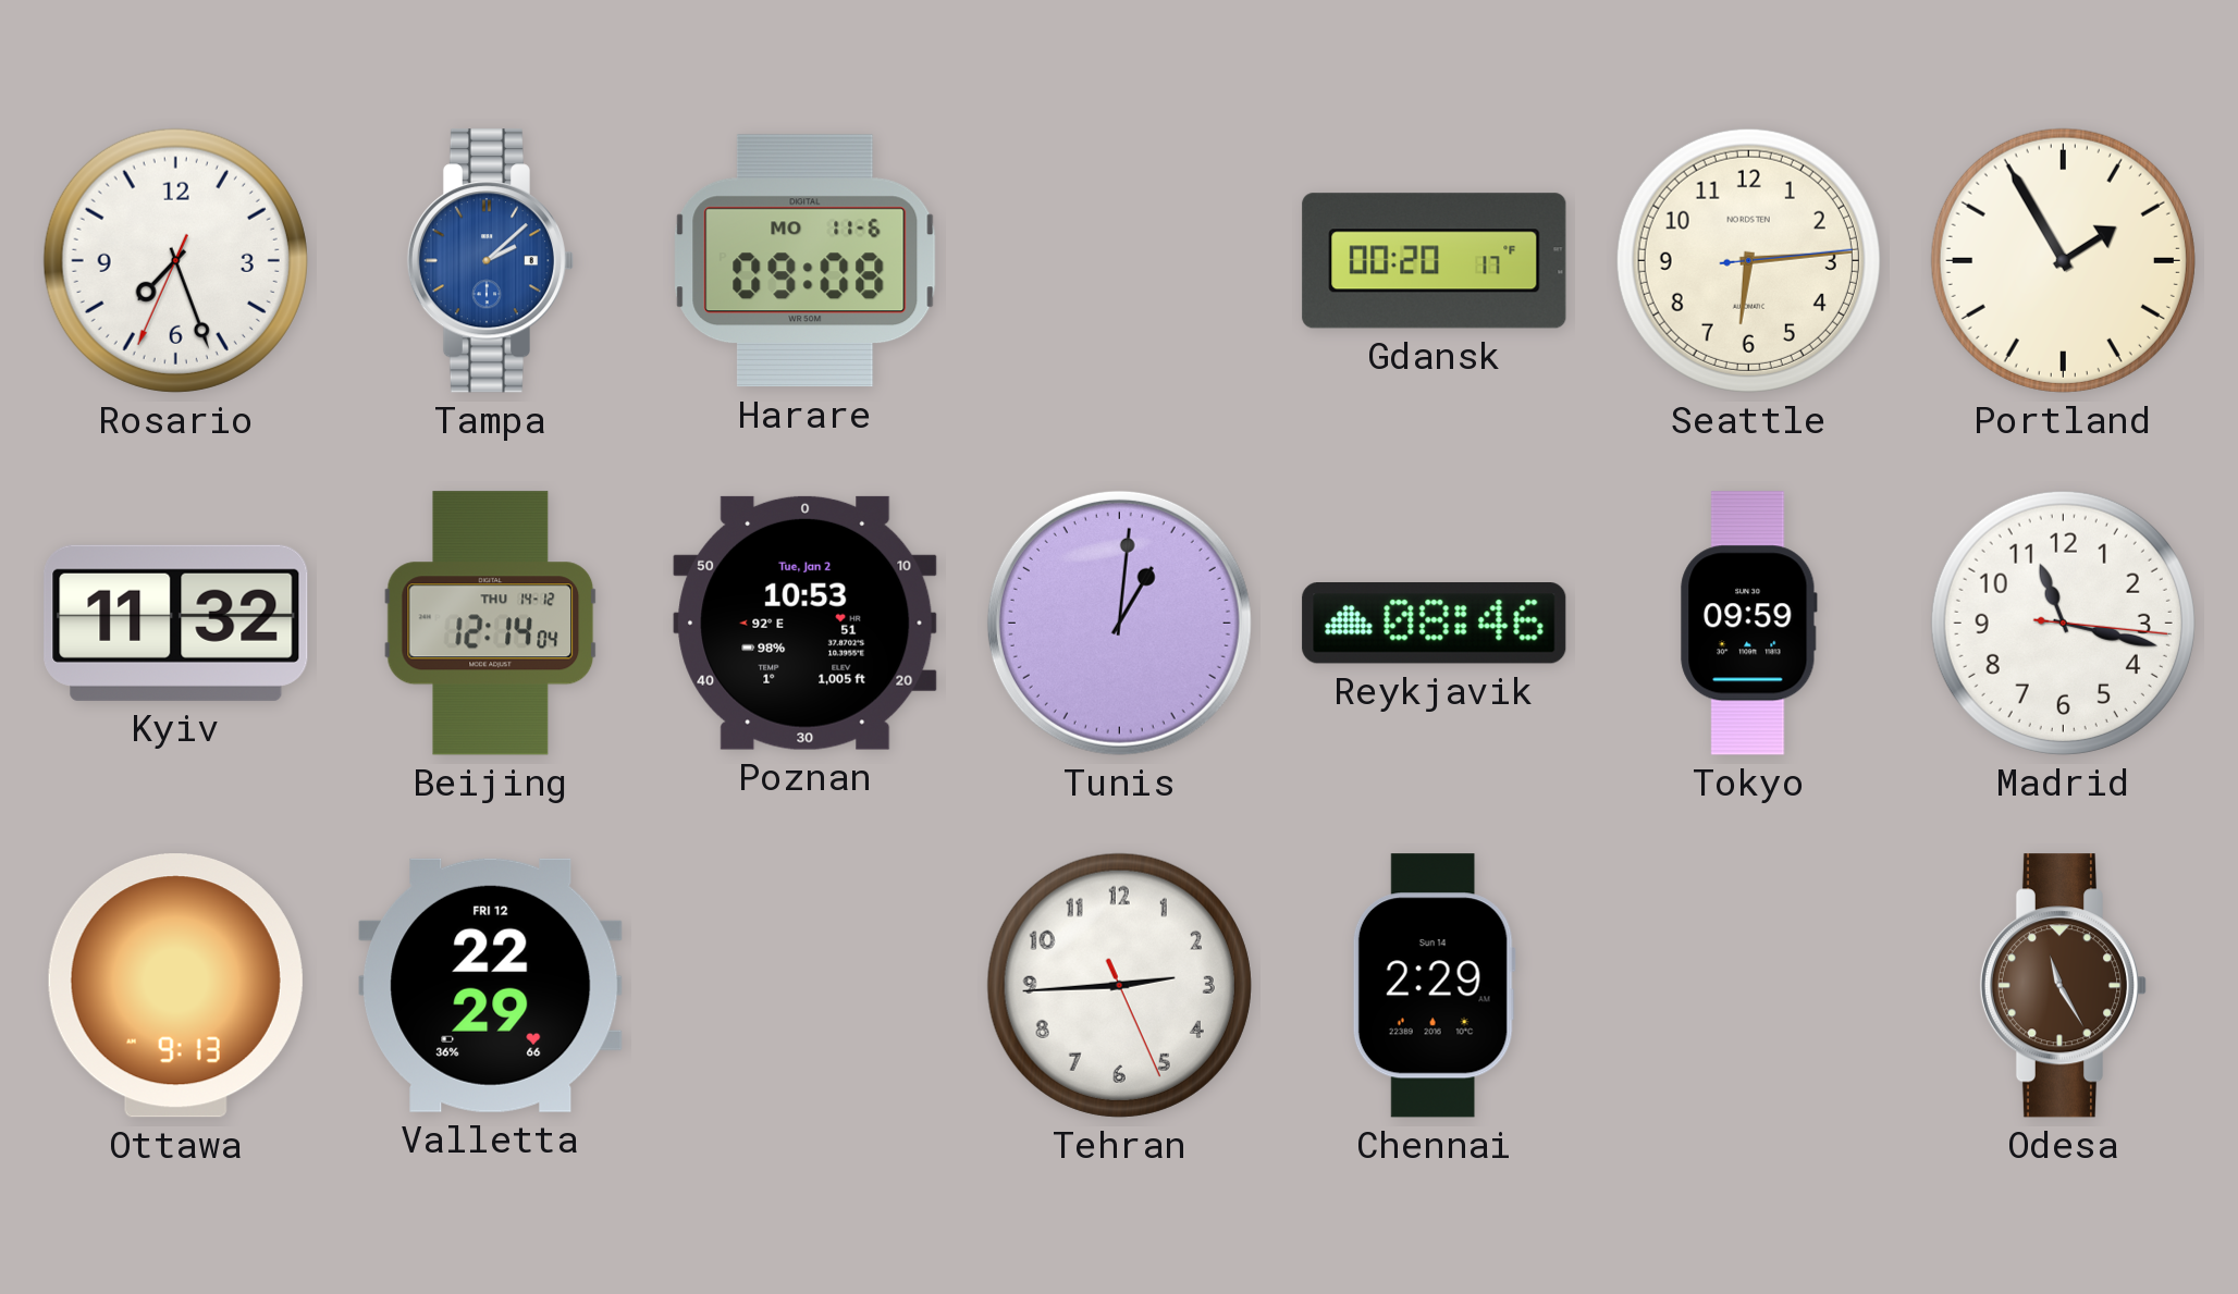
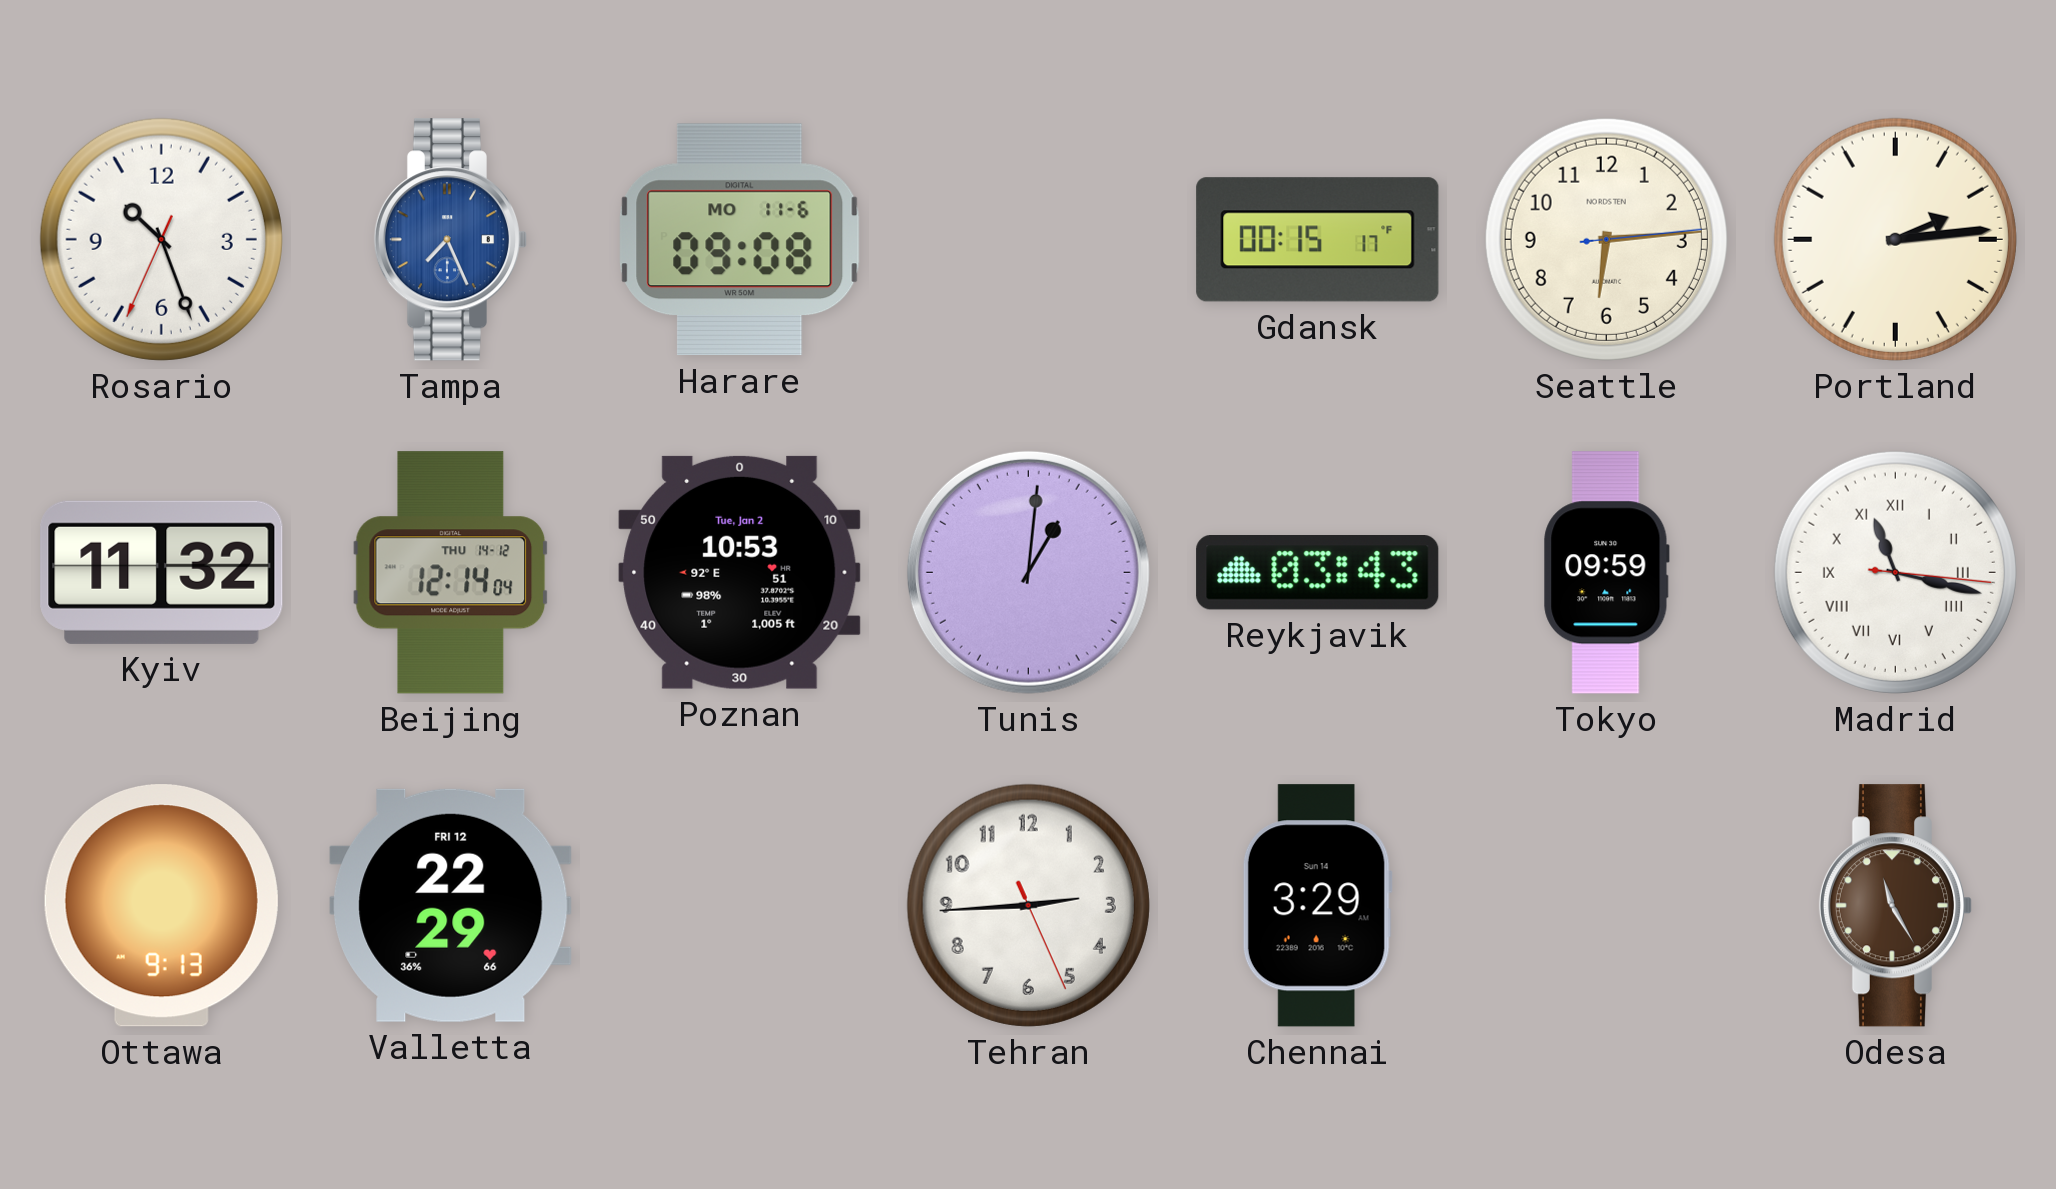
Rosario: 7:26 -> 10:26 (161, 239)
Tampa: 2:08 -> 7:26 (451, 240)
Gdansk: 00:20 -> 00:15 (1318, 240)
Portland: 1:55 -> 2:14 (1895, 239)
Reykjavik: 08:46 -> 03:43 (1318, 573)
Madrid numerals: Arabic -> Roman (1895, 572)
Chennai: 2:29 -> 3:29 (1317, 906)
